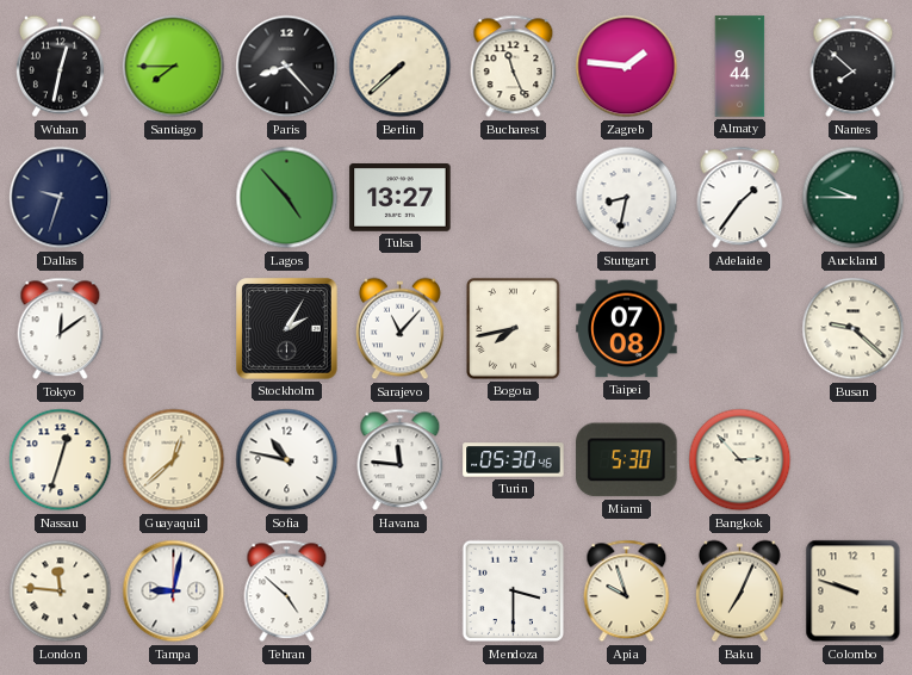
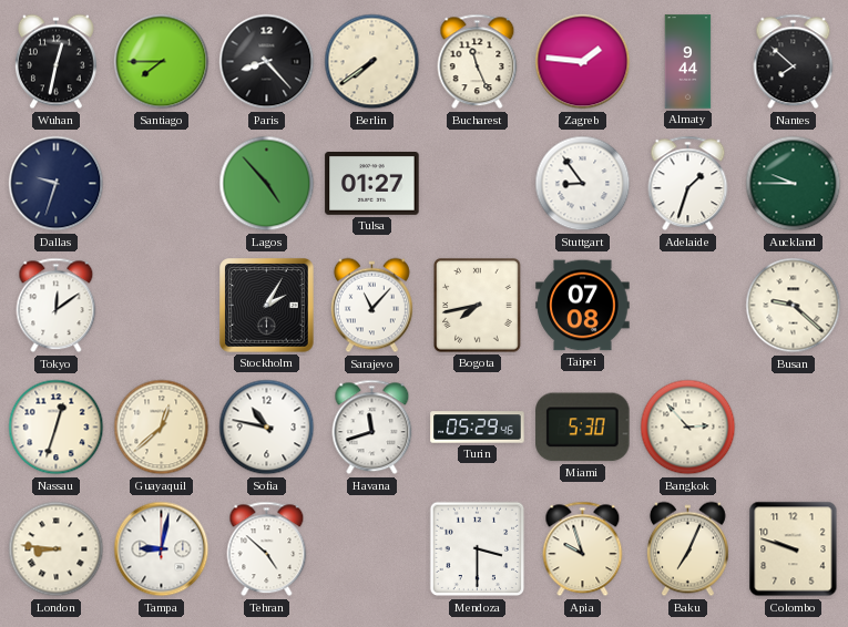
Berlin: 7:38 -> 7:39 (372, 62)
Tulsa: 13:27 -> 01:27 (372, 184)
Stuttgart: 8:32 -> 8:54 (583, 184)
Adelaide: 1:36 -> 1:33 (688, 184)
Havana: 11:46 -> 11:42 (372, 428)
Turin: 05:30 -> 05:29 (478, 428)
London: 11:46 -> 8:46 (57, 549)
